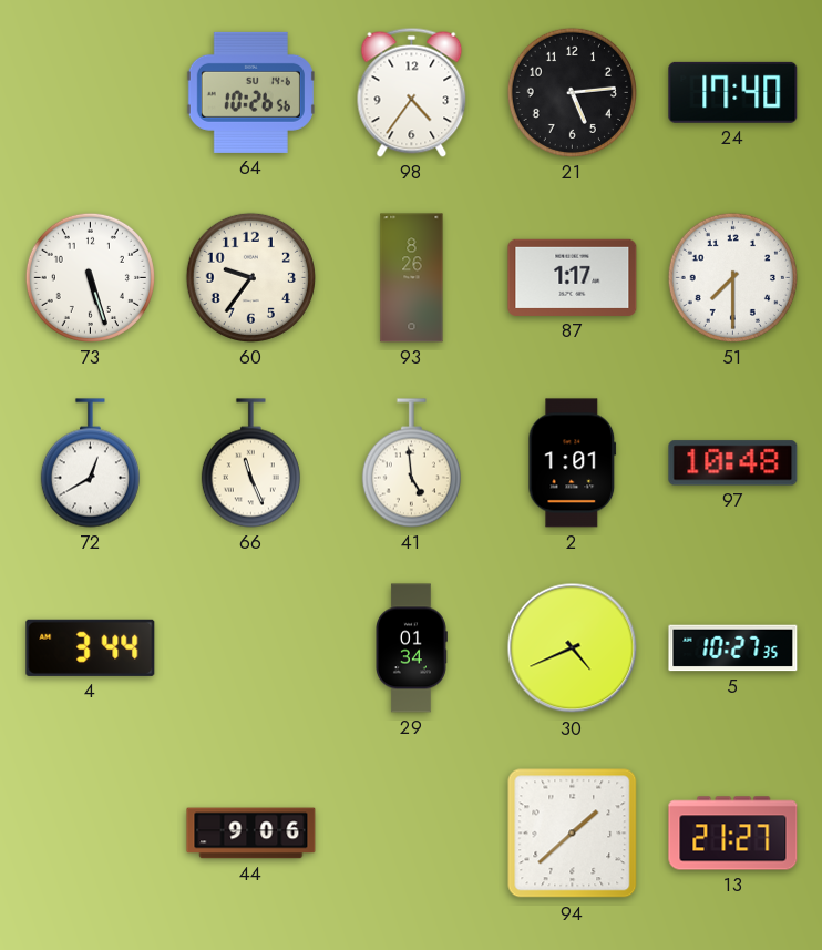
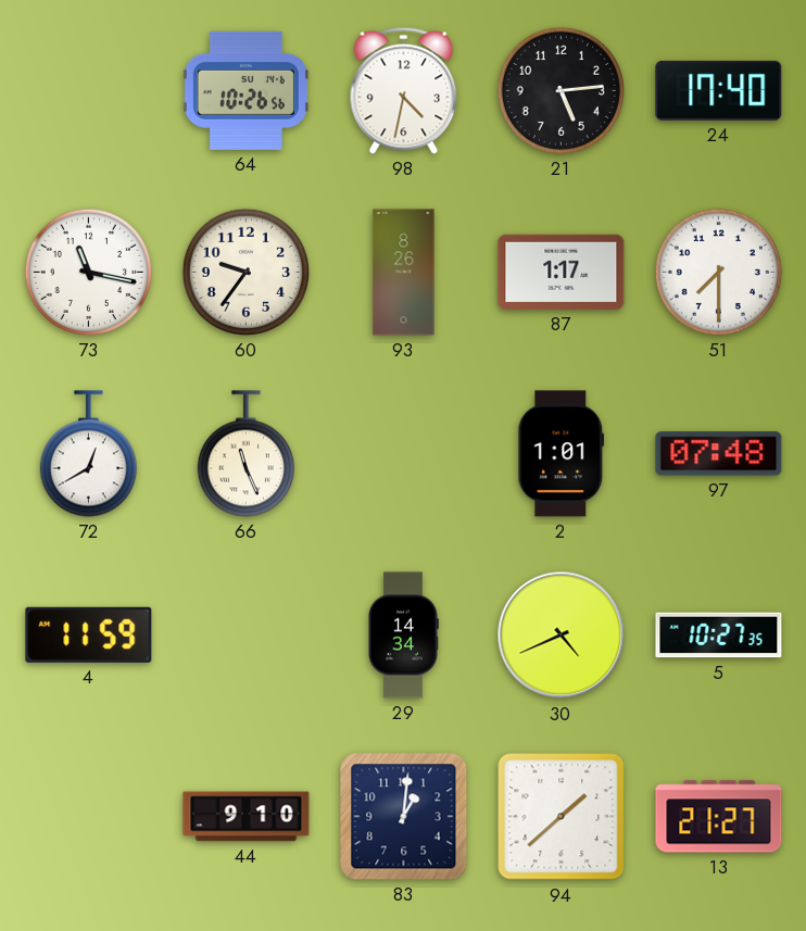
98: 4:36 -> 4:32 (404, 90)
73: 5:27 -> 11:17 (88, 272)
41: 4:59 -> none (411, 463)
97: 10:48 -> 07:48 (719, 454)
4: 3:44 -> 11:59 (89, 634)
29: 01:34 -> 14:34 (404, 636)
44: 9:06 -> 9:10 (247, 817)
83: none -> 1:01 (404, 817)
